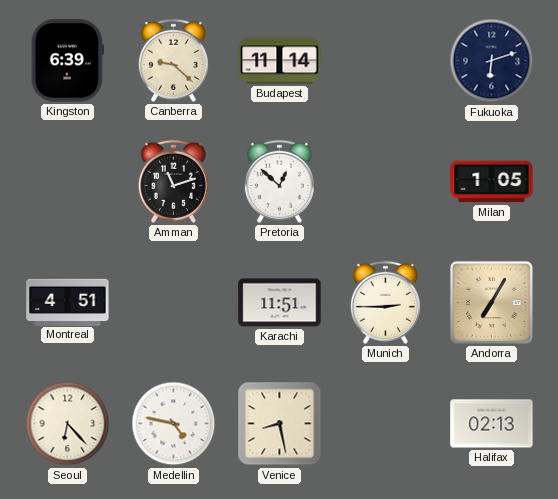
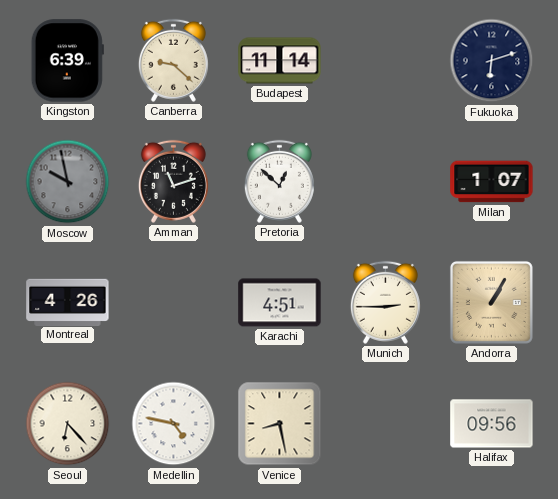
Moscow: none -> 9:58 (68, 182)
Milan: 1:05 -> 1:07 (492, 182)
Montreal: 4:51 -> 4:26 (68, 302)
Karachi: 11:51 -> 4:51 (280, 303)
Andorra: 7:05 -> 1:05 (491, 302)
Halifax: 02:13 -> 09:56 (492, 424)
